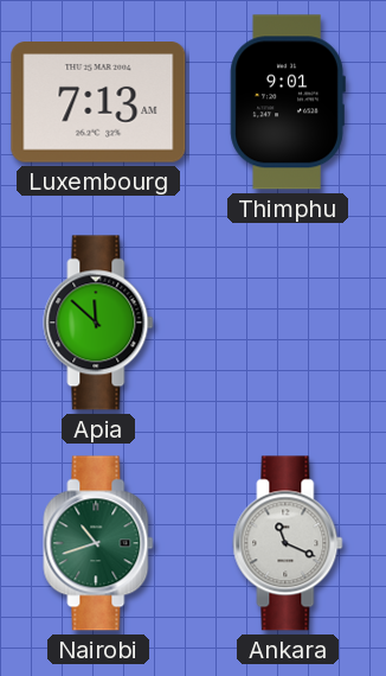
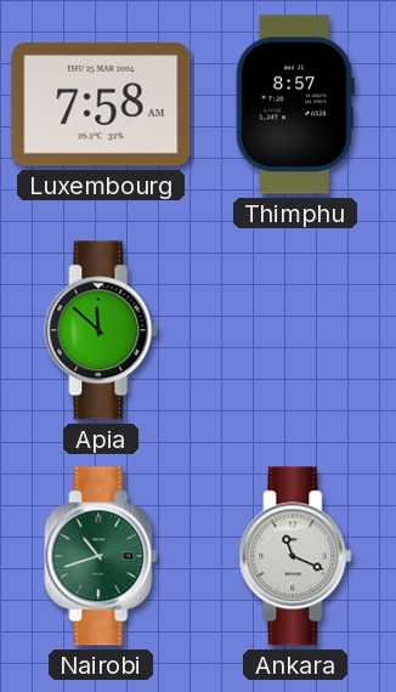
Luxembourg: 7:13 -> 7:58 (101, 104)
Thimphu: 9:01 -> 8:57 (295, 104)
